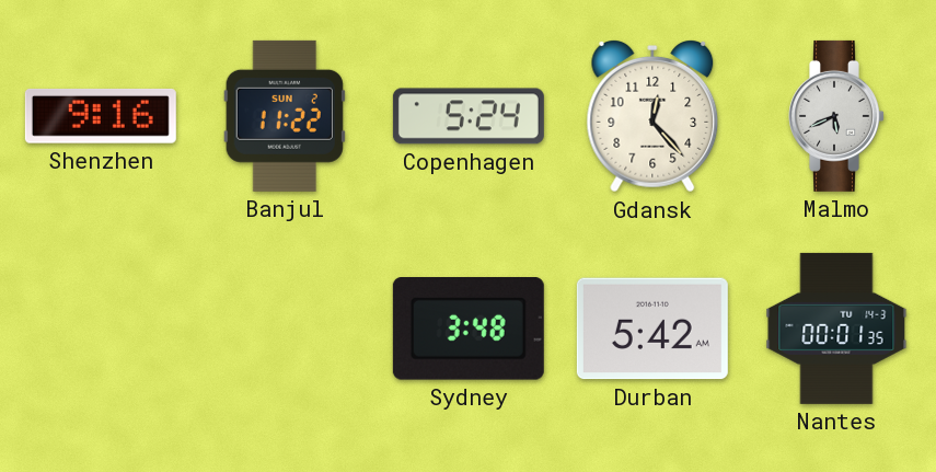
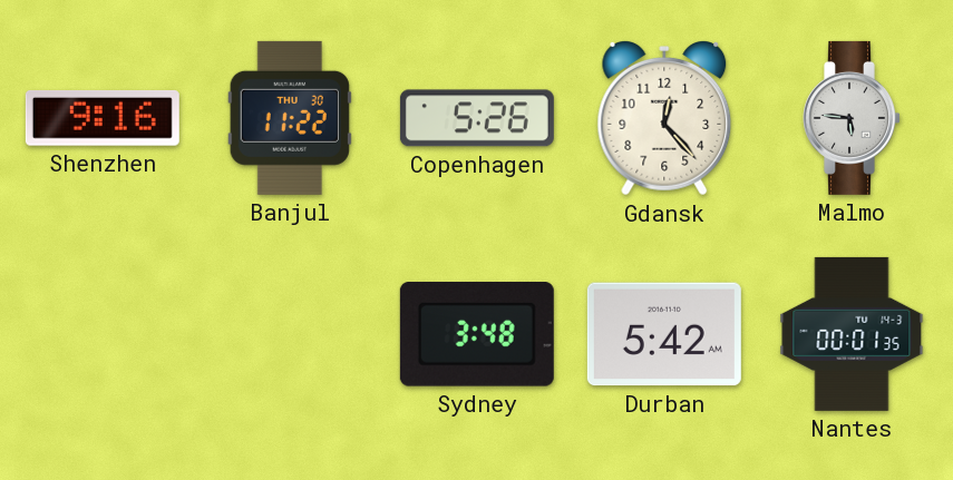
Banjul date: SUN 2 -> THU 30 (290, 118)
Copenhagen: 5:24 -> 5:26 (477, 118)
Malmo: 5:41 -> 5:46 (853, 118)
